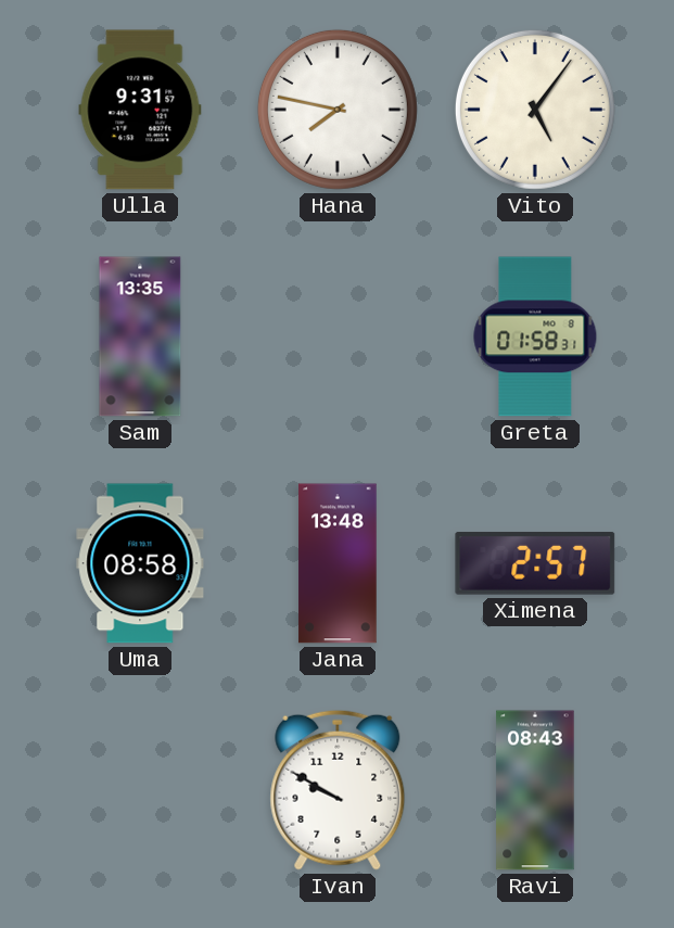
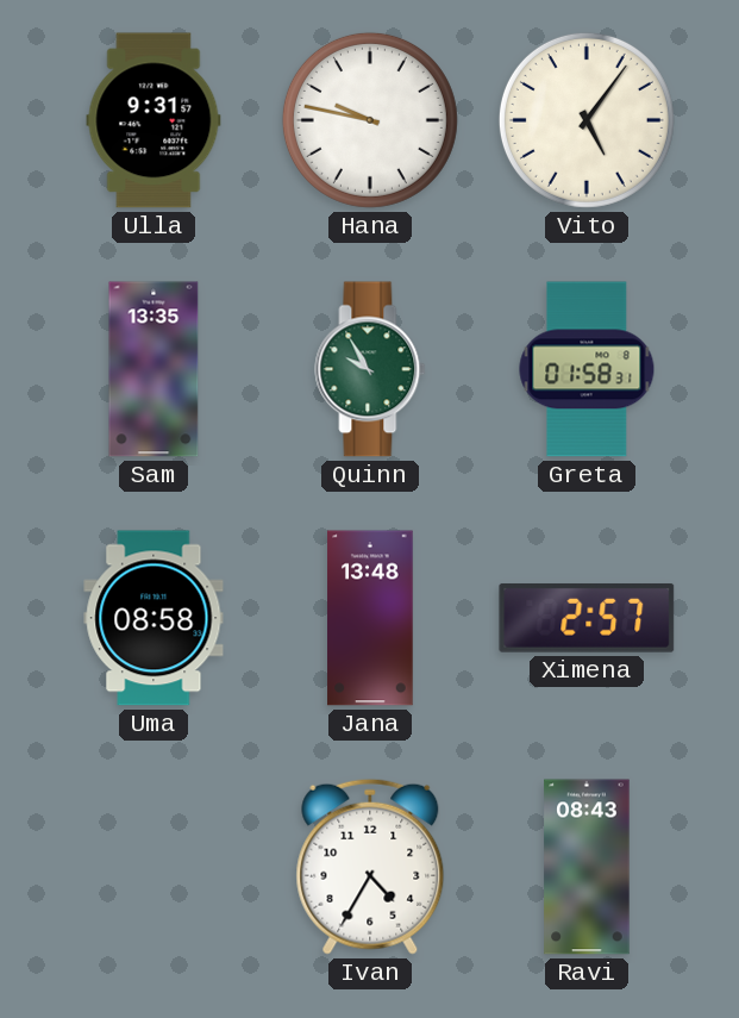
Hana: 7:47 -> 9:47 (370, 120)
Quinn: none -> 9:55 (370, 369)
Ivan: 9:50 -> 4:35 (370, 867)
